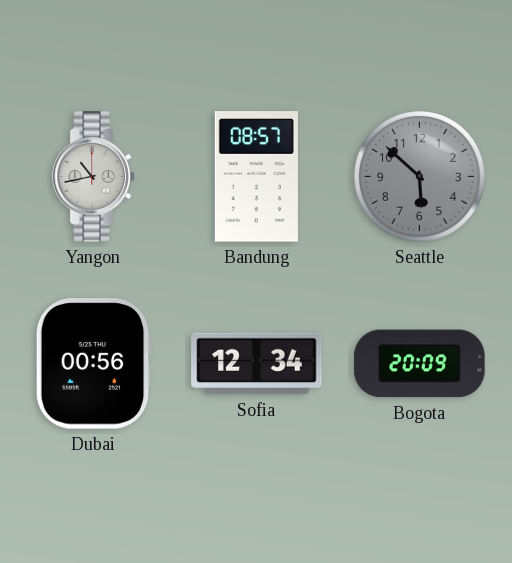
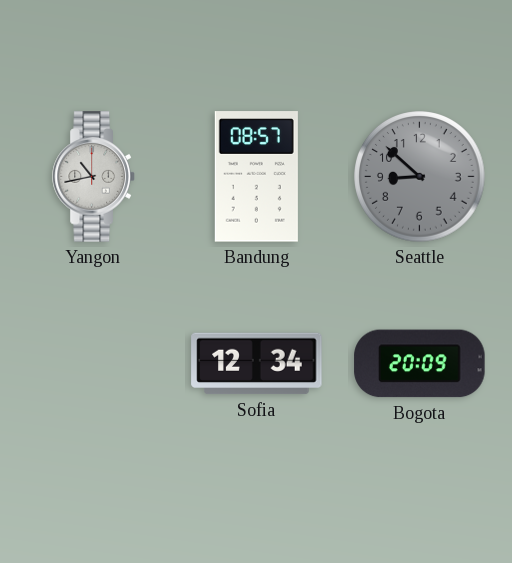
Seattle: 5:52 -> 8:52 (420, 177)
Dubai: 00:56 -> none (93, 364)
